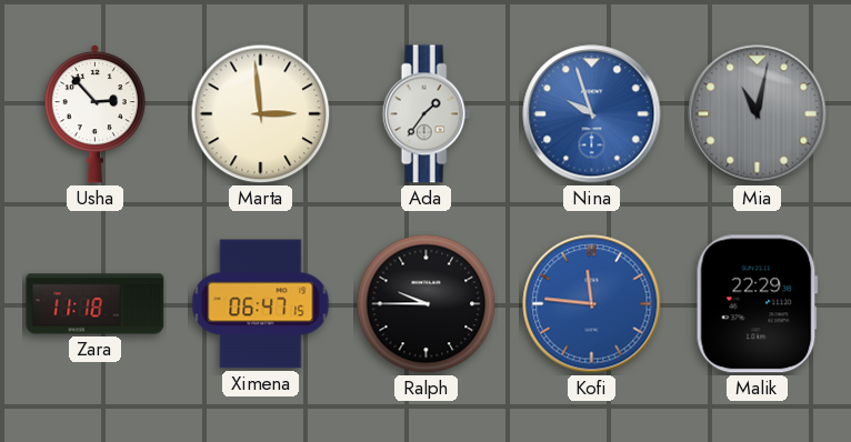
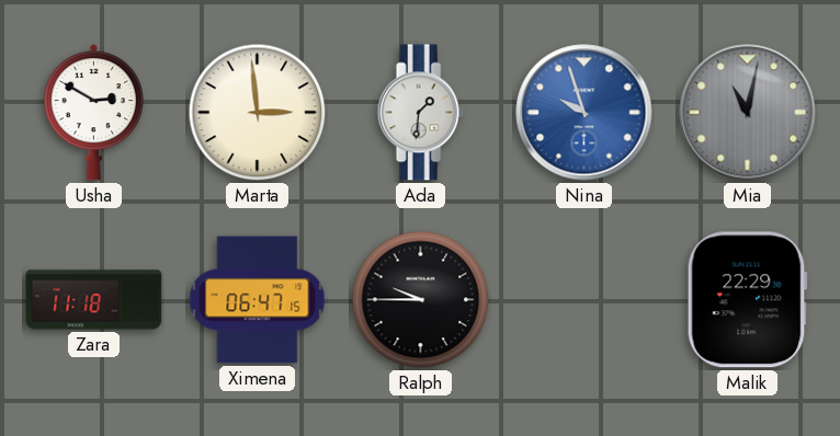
Usha: 2:53 -> 2:50 (93, 113)
Ada: 1:36 -> 1:31 (420, 113)
Kofi: 11:46 -> none (592, 304)
